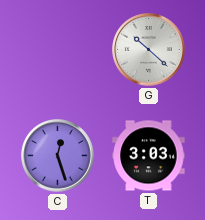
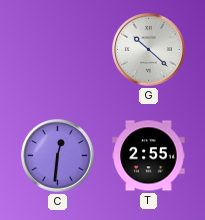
C: 12:27 -> 12:31 (58, 156)
T: 3:03 -> 2:55 (149, 156)
